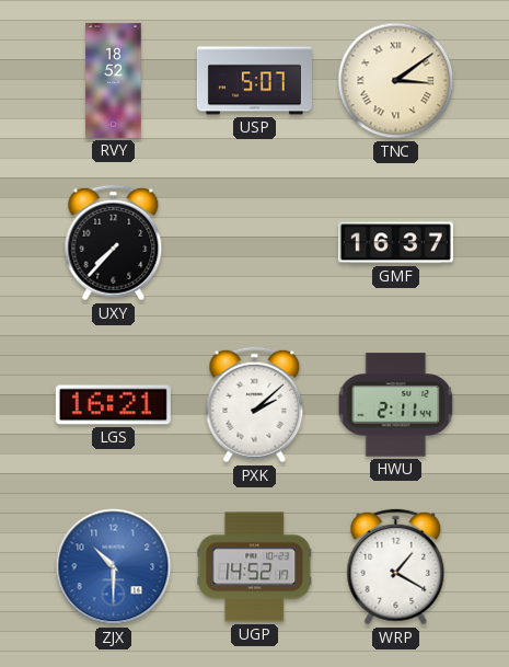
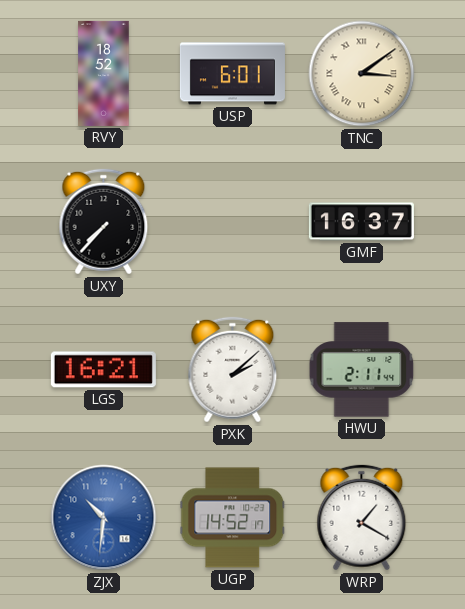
USP: 5:07 -> 6:01 (232, 74)
ZJX: 10:30 -> 10:31 (104, 518)
